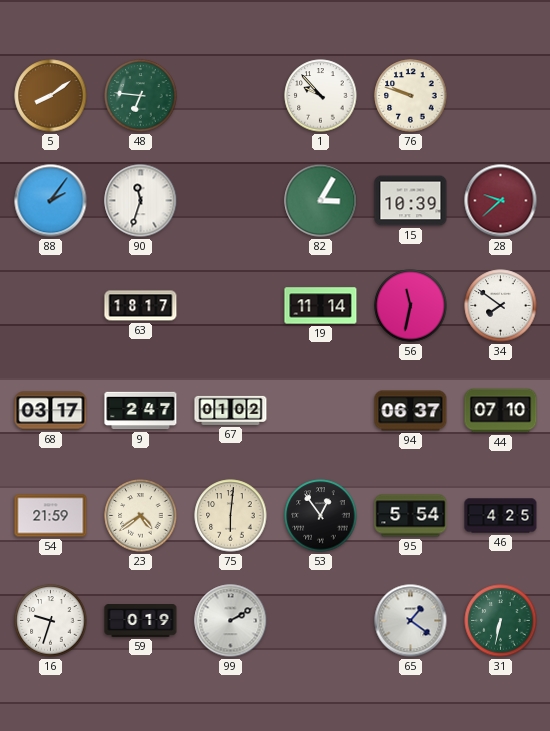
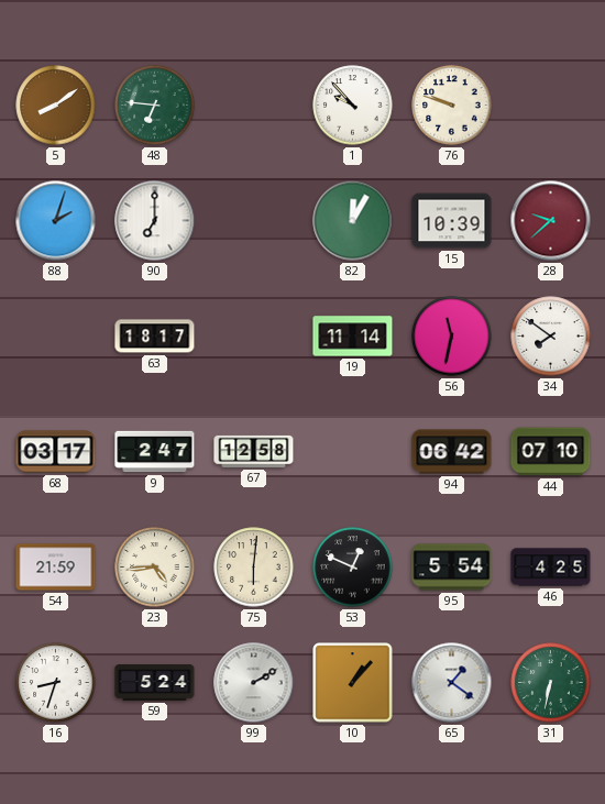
88: 2:06 -> 2:03 (56, 221)
90: 11:33 -> 7:00 (155, 221)
82: 3:05 -> 12:05 (353, 221)
67: 01:02 -> 12:58 (254, 451)
94: 06:37 -> 06:42 (452, 452)
23: 4:39 -> 4:44 (155, 568)
53: 12:54 -> 12:49 (353, 568)
16: 9:33 -> 8:33 (56, 683)
59: 0:19 -> 5:24 (155, 683)
10: none -> 1:07 (353, 683)
